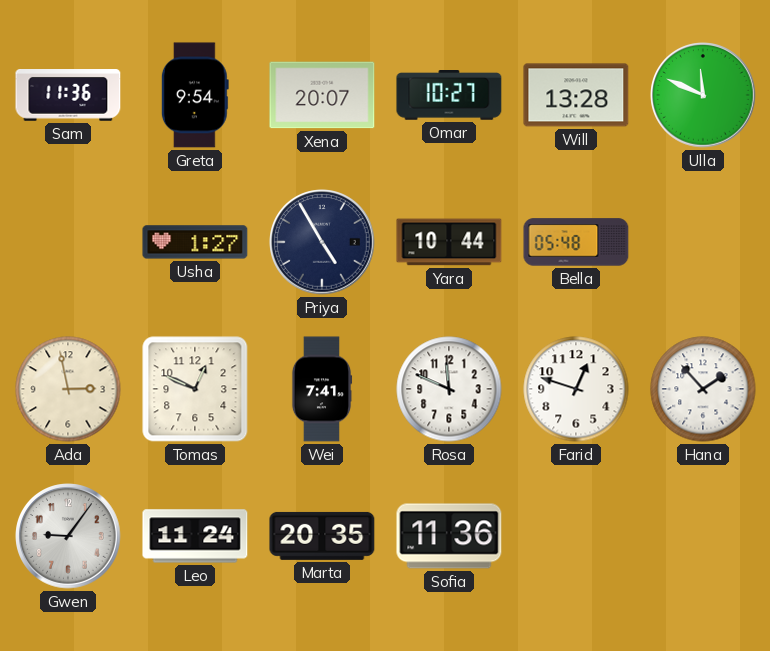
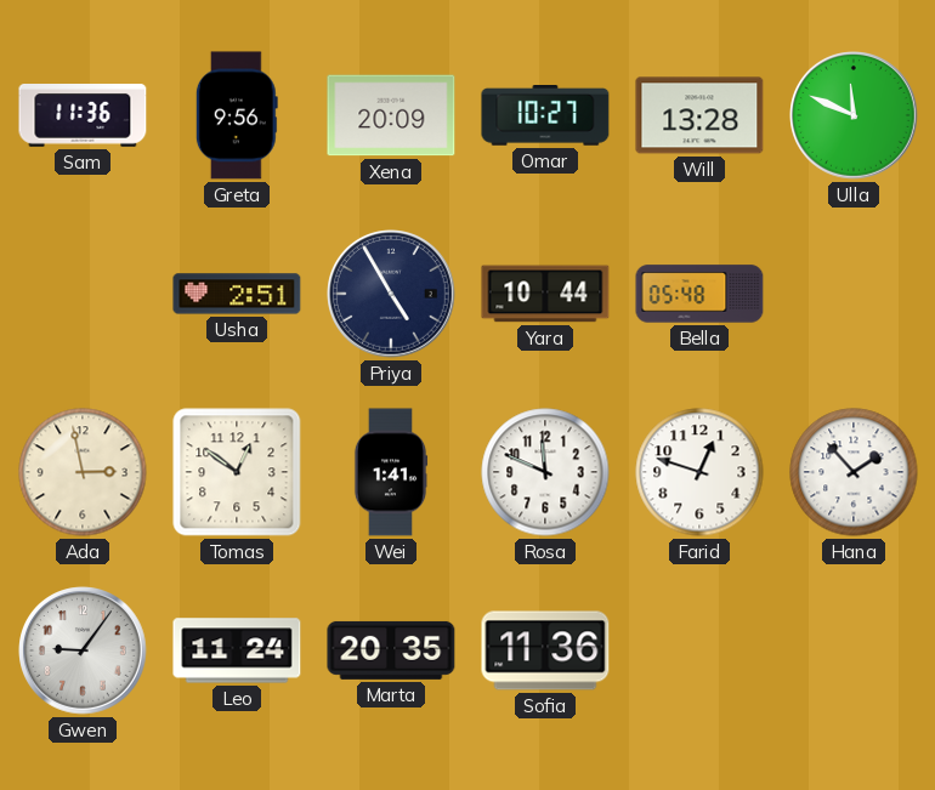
Greta: 9:54 -> 9:56 (237, 115)
Xena: 20:07 -> 20:09 (391, 115)
Usha: 1:27 -> 2:51 (237, 294)
Tomas: 12:49 -> 12:51 (237, 472)
Wei: 7:41 -> 1:41 (391, 472)
